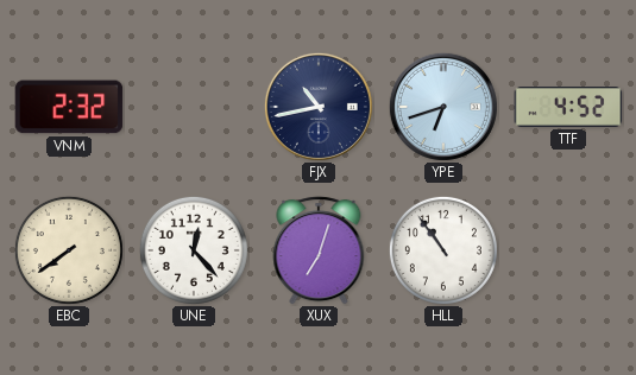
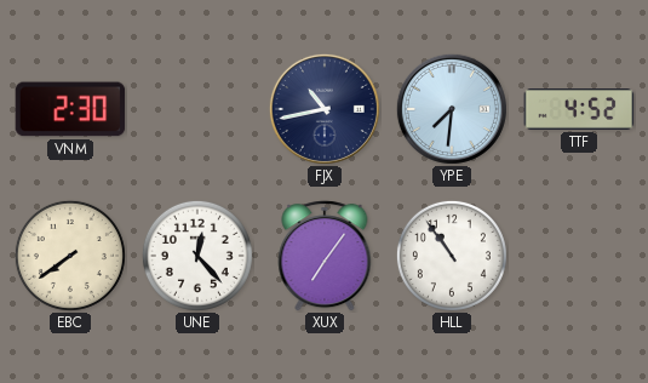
VNM: 2:32 -> 2:30 (70, 109)
YPE: 6:42 -> 7:31 (452, 109)
XUX: 7:03 -> 7:06 (325, 256)
